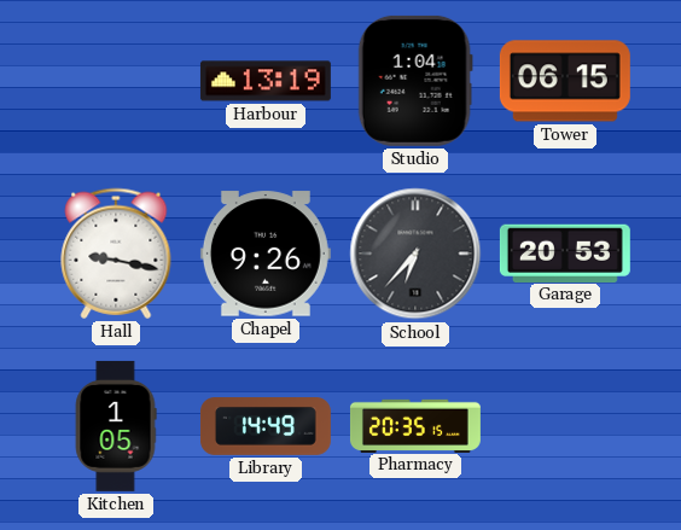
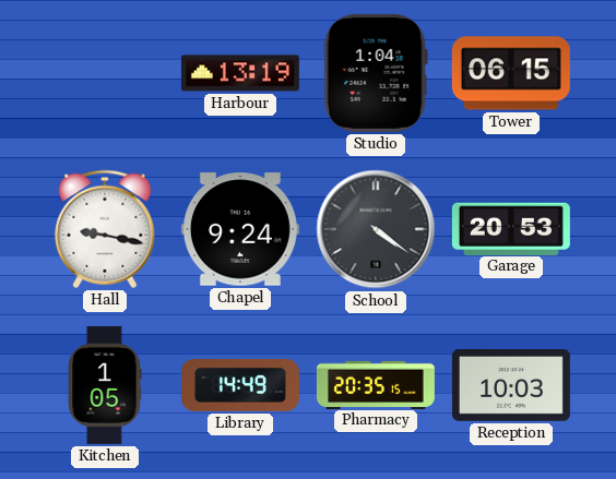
Chapel: 9:26 -> 9:24 (240, 229)
School: 6:37 -> 4:21 (376, 229)
Reception: none -> 10:03 (511, 386)
